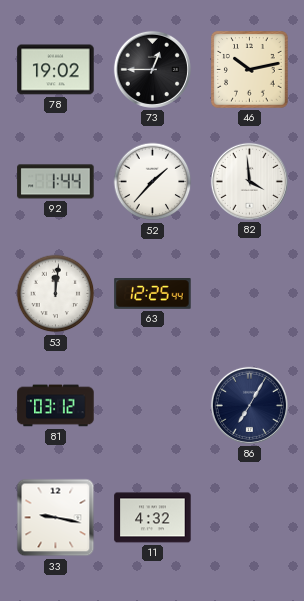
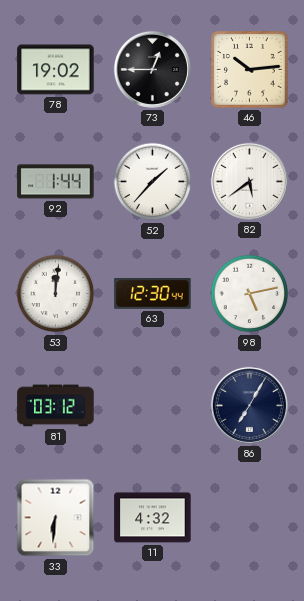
46: 10:13 -> 10:14 (250, 70)
82: 3:59 -> 5:39 (249, 181)
63: 12:25 -> 12:30 (153, 294)
98: none -> 5:13 (250, 294)
33: 9:17 -> 6:31 (56, 518)
